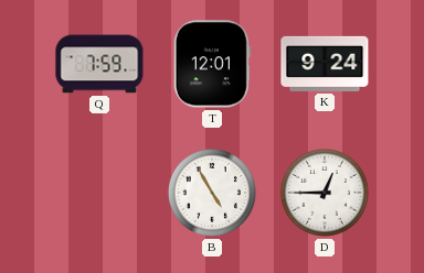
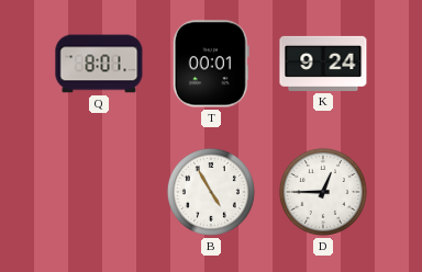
Q: 7:59 -> 8:01 (99, 64)
T: 12:01 -> 00:01 (211, 64)
